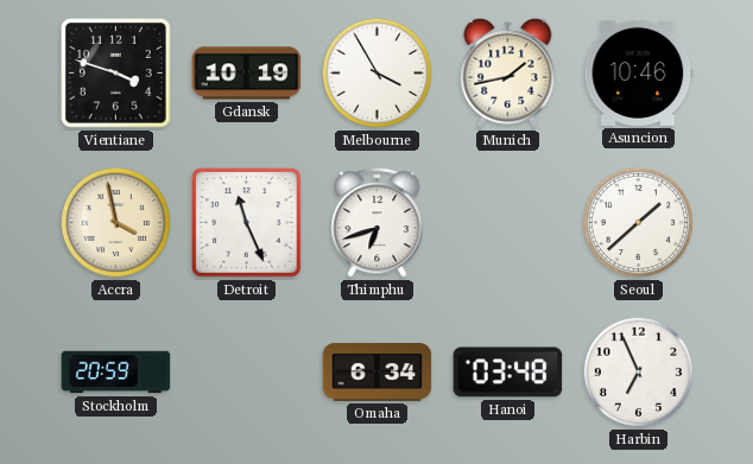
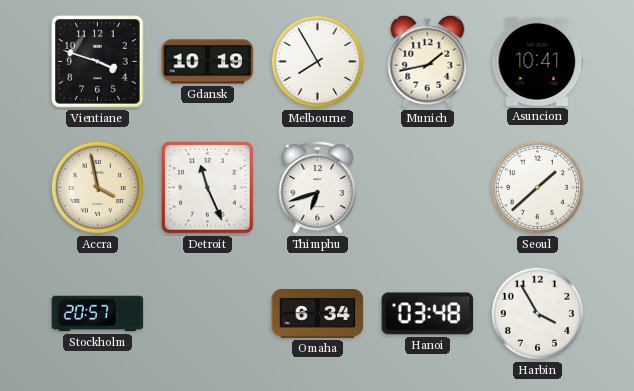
Melbourne: 3:55 -> 7:55 (317, 61)
Asuncion: 10:46 -> 10:41 (538, 61)
Stockholm: 20:59 -> 20:57 (98, 314)
Harbin: 6:56 -> 3:55 (537, 313)
